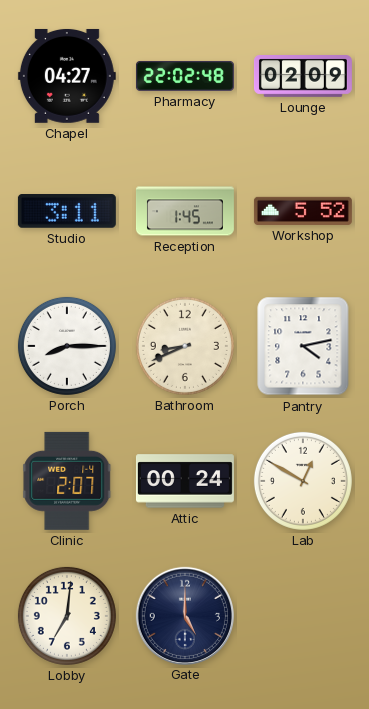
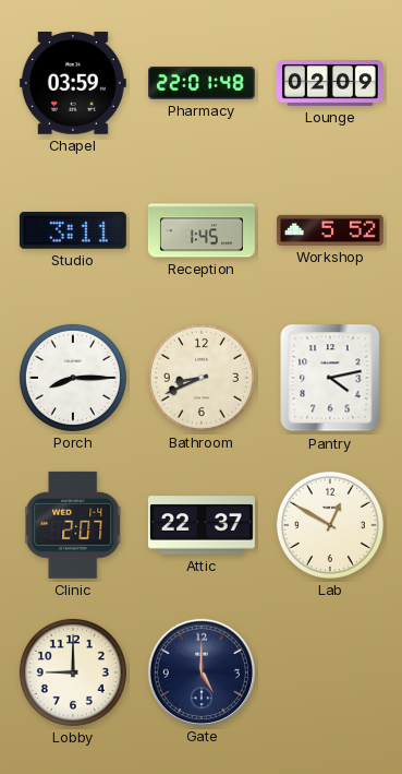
Chapel: 04:27 -> 03:59 (73, 83)
Pharmacy: 22:02 -> 22:01 (202, 83)
Attic: 00:24 -> 22:37 (202, 525)
Lobby: 7:01 -> 9:00 (73, 672)
